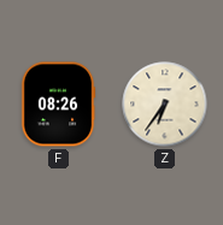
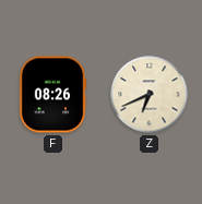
Z: 6:36 -> 6:41 (150, 95)
